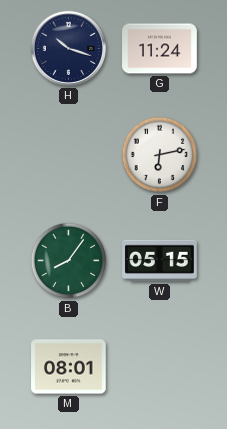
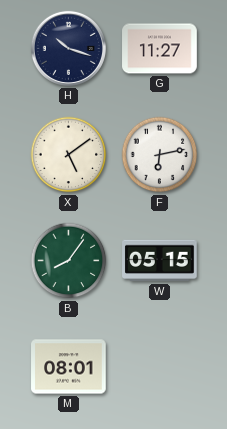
G: 11:24 -> 11:27 (160, 49)
X: none -> 5:09 (69, 155)
